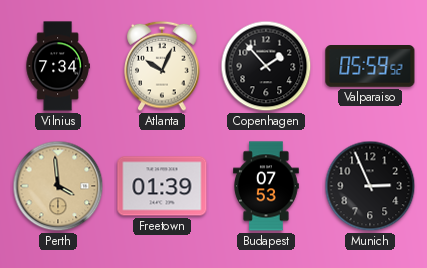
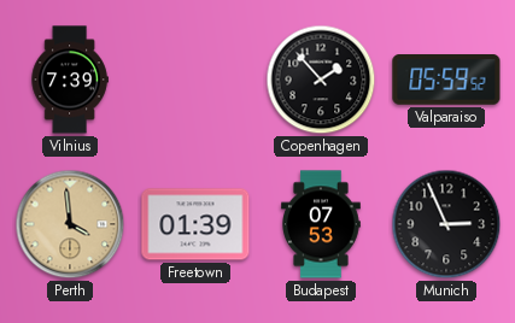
Vilnius: 7:34 -> 7:39 (70, 80)
Atlanta: 10:04 -> none (162, 66)
